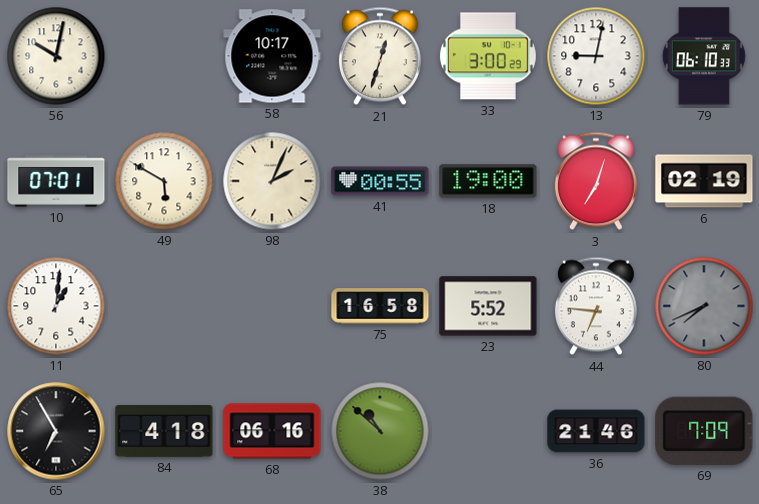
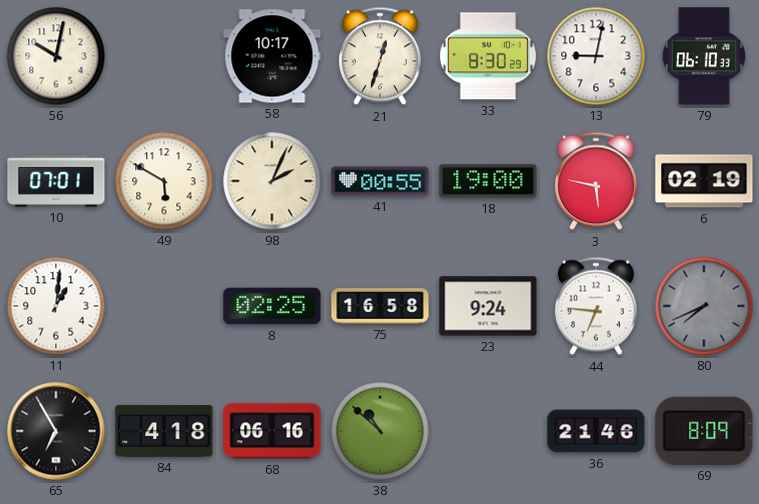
33: 3:00 -> 8:30 (488, 56)
3: 7:03 -> 5:47 (596, 181)
8: none -> 02:25 (272, 306)
23: 5:52 -> 9:24 (488, 306)
69: 7:09 -> 8:09 (704, 431)
